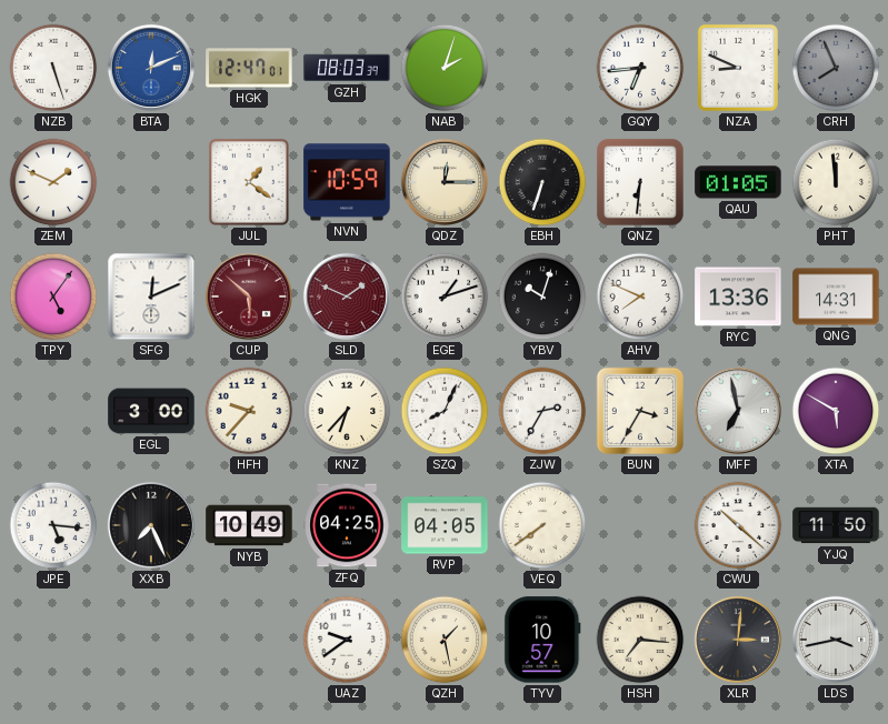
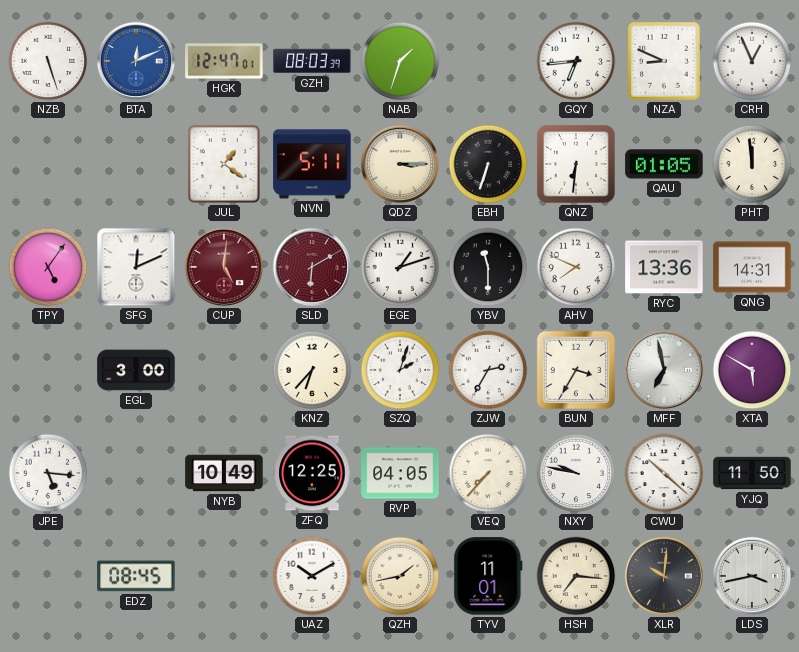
NAB: 2:03 -> 1:33 (400, 61)
CRH: 7:56 -> 12:56 (752, 61)
CRH dial: grey -> white (752, 61)
ZEM: 1:49 -> none (53, 182)
NVN: 10:59 -> 5:11 (312, 164)
QDZ: 12:15 -> 3:15 (400, 164)
CUP: 5:52 -> 5:01 (224, 267)
SLD: 1:49 -> 6:10 (312, 267)
YBV: 10:03 -> 11:30 (488, 267)
HFH: 9:37 -> none (249, 411)
SZQ: 8:04 -> 2:03 (400, 370)
XXB: 7:26 -> none (151, 525)
ZFQ: 04:25 -> 12:25 (312, 473)
VEQ: 7:39 -> 7:37 (488, 473)
NXY: none -> 9:47 (576, 473)
EDZ: none -> 08:45 (136, 576)
UAZ: 9:39 -> 10:10 (312, 576)
QZH: 1:28 -> 1:43 (400, 576)
TYV: 10:57 -> 11:01 (488, 576)
XLR: 3:01 -> 10:01 (664, 576)
